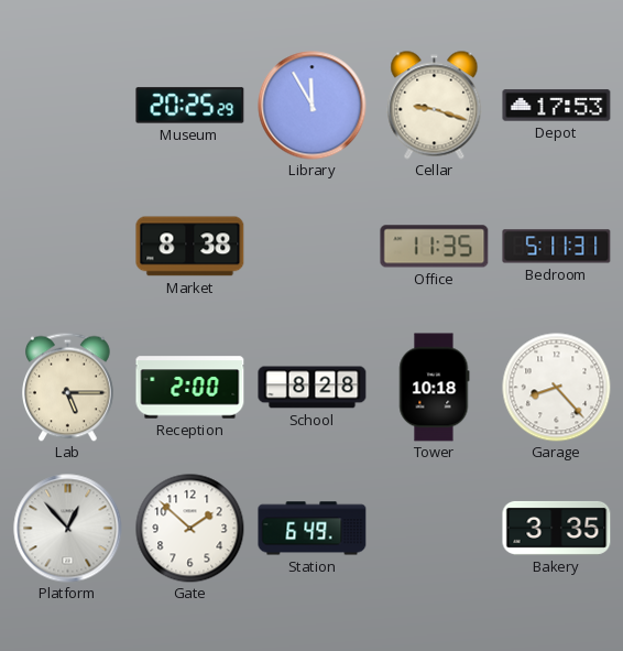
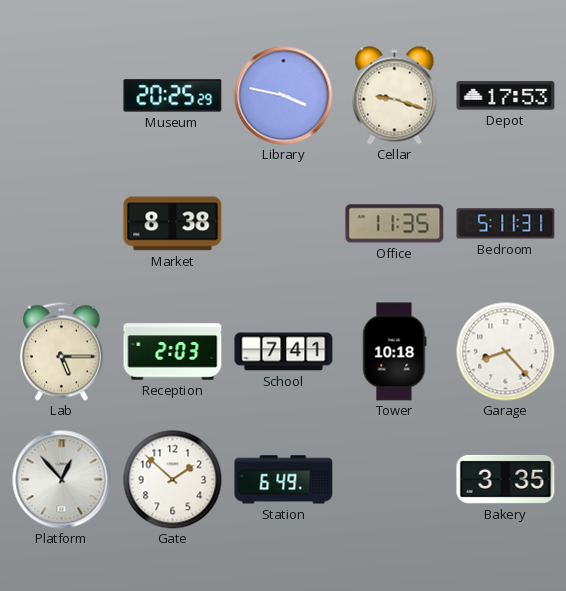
Library: 11:55 -> 3:47 (284, 96)
Reception: 2:00 -> 2:03 (173, 352)
School: 8:28 -> 7:41 (284, 352)
